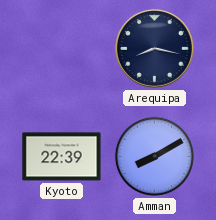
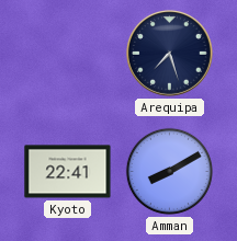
Arequipa: 8:17 -> 7:27 (169, 53)
Kyoto: 22:39 -> 22:41 (68, 172)
